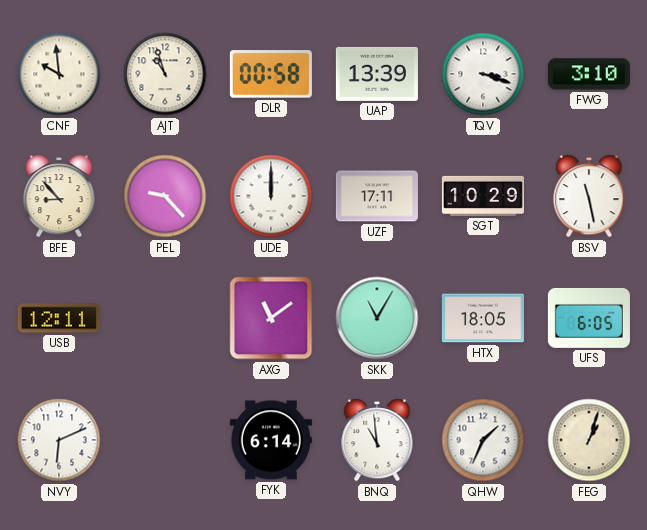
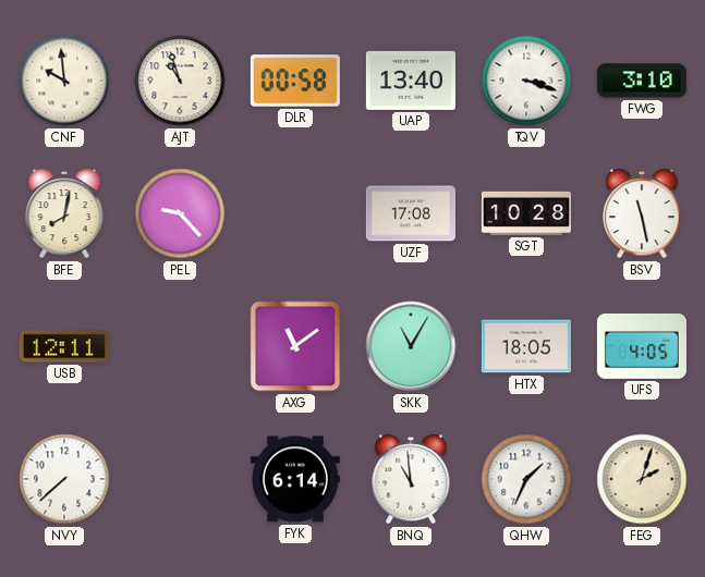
UAP: 13:39 -> 13:40 (411, 81)
BFE: 8:53 -> 8:02 (64, 213)
UDE: 12:00 -> none (271, 196)
UZF: 17:11 -> 17:08 (411, 213)
SGT: 10:29 -> 10:28 (526, 213)
UFS: 6:05 -> 4:05 (642, 346)
NVY: 6:11 -> 7:38 (64, 479)
FEG: 1:03 -> 2:03 (642, 479)
